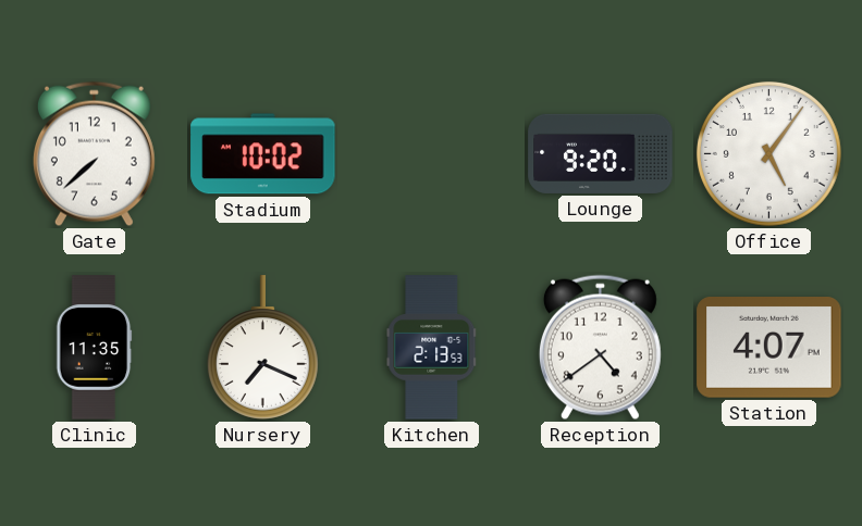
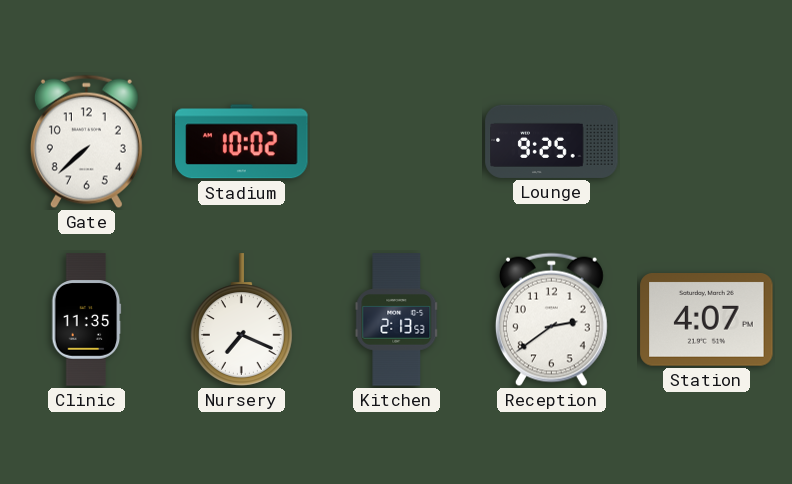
Lounge: 9:20 -> 9:25 (552, 141)
Office: 5:06 -> none (768, 153)
Reception: 4:39 -> 2:39 (551, 320)
